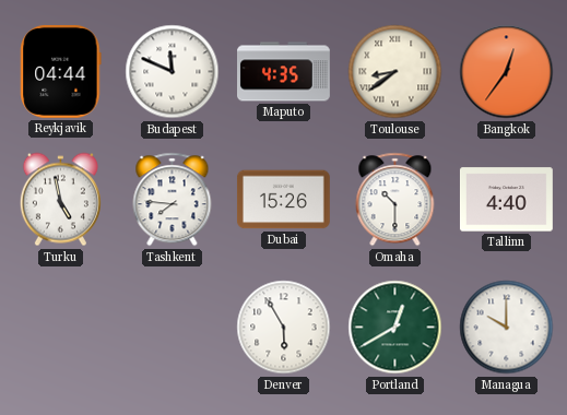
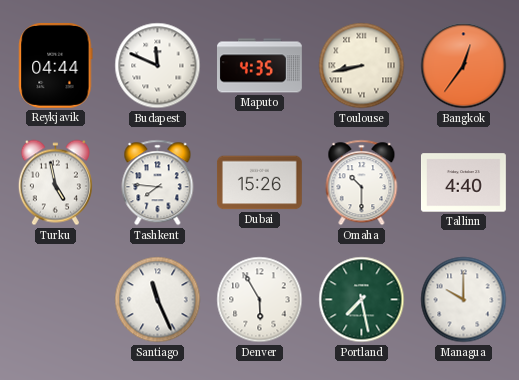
Toulouse: 8:39 -> 8:43 (362, 66)
Santiago: none -> 11:26 (158, 300)
Portland: 12:40 -> 7:28 (362, 300)
